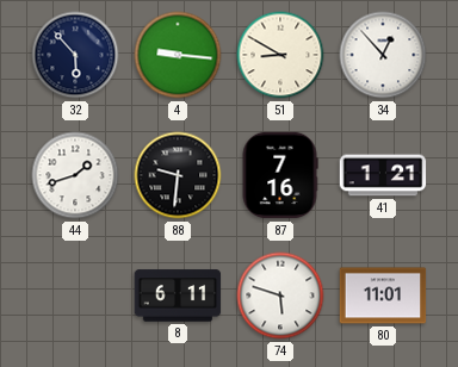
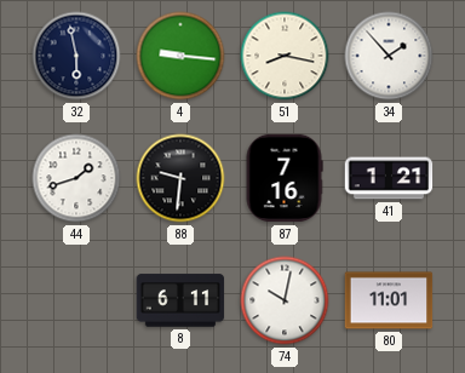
32: 5:53 -> 5:58 (76, 56)
51: 8:50 -> 8:17 (285, 56)
34: 12:53 -> 1:53 (389, 56)
74: 5:48 -> 10:02 (285, 300)
